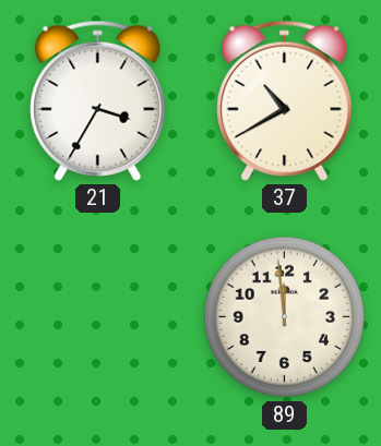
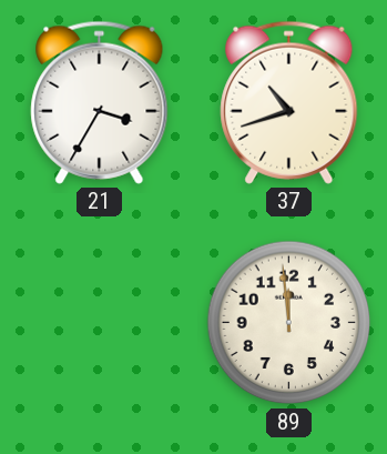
37: 10:40 -> 10:42 (289, 102)
